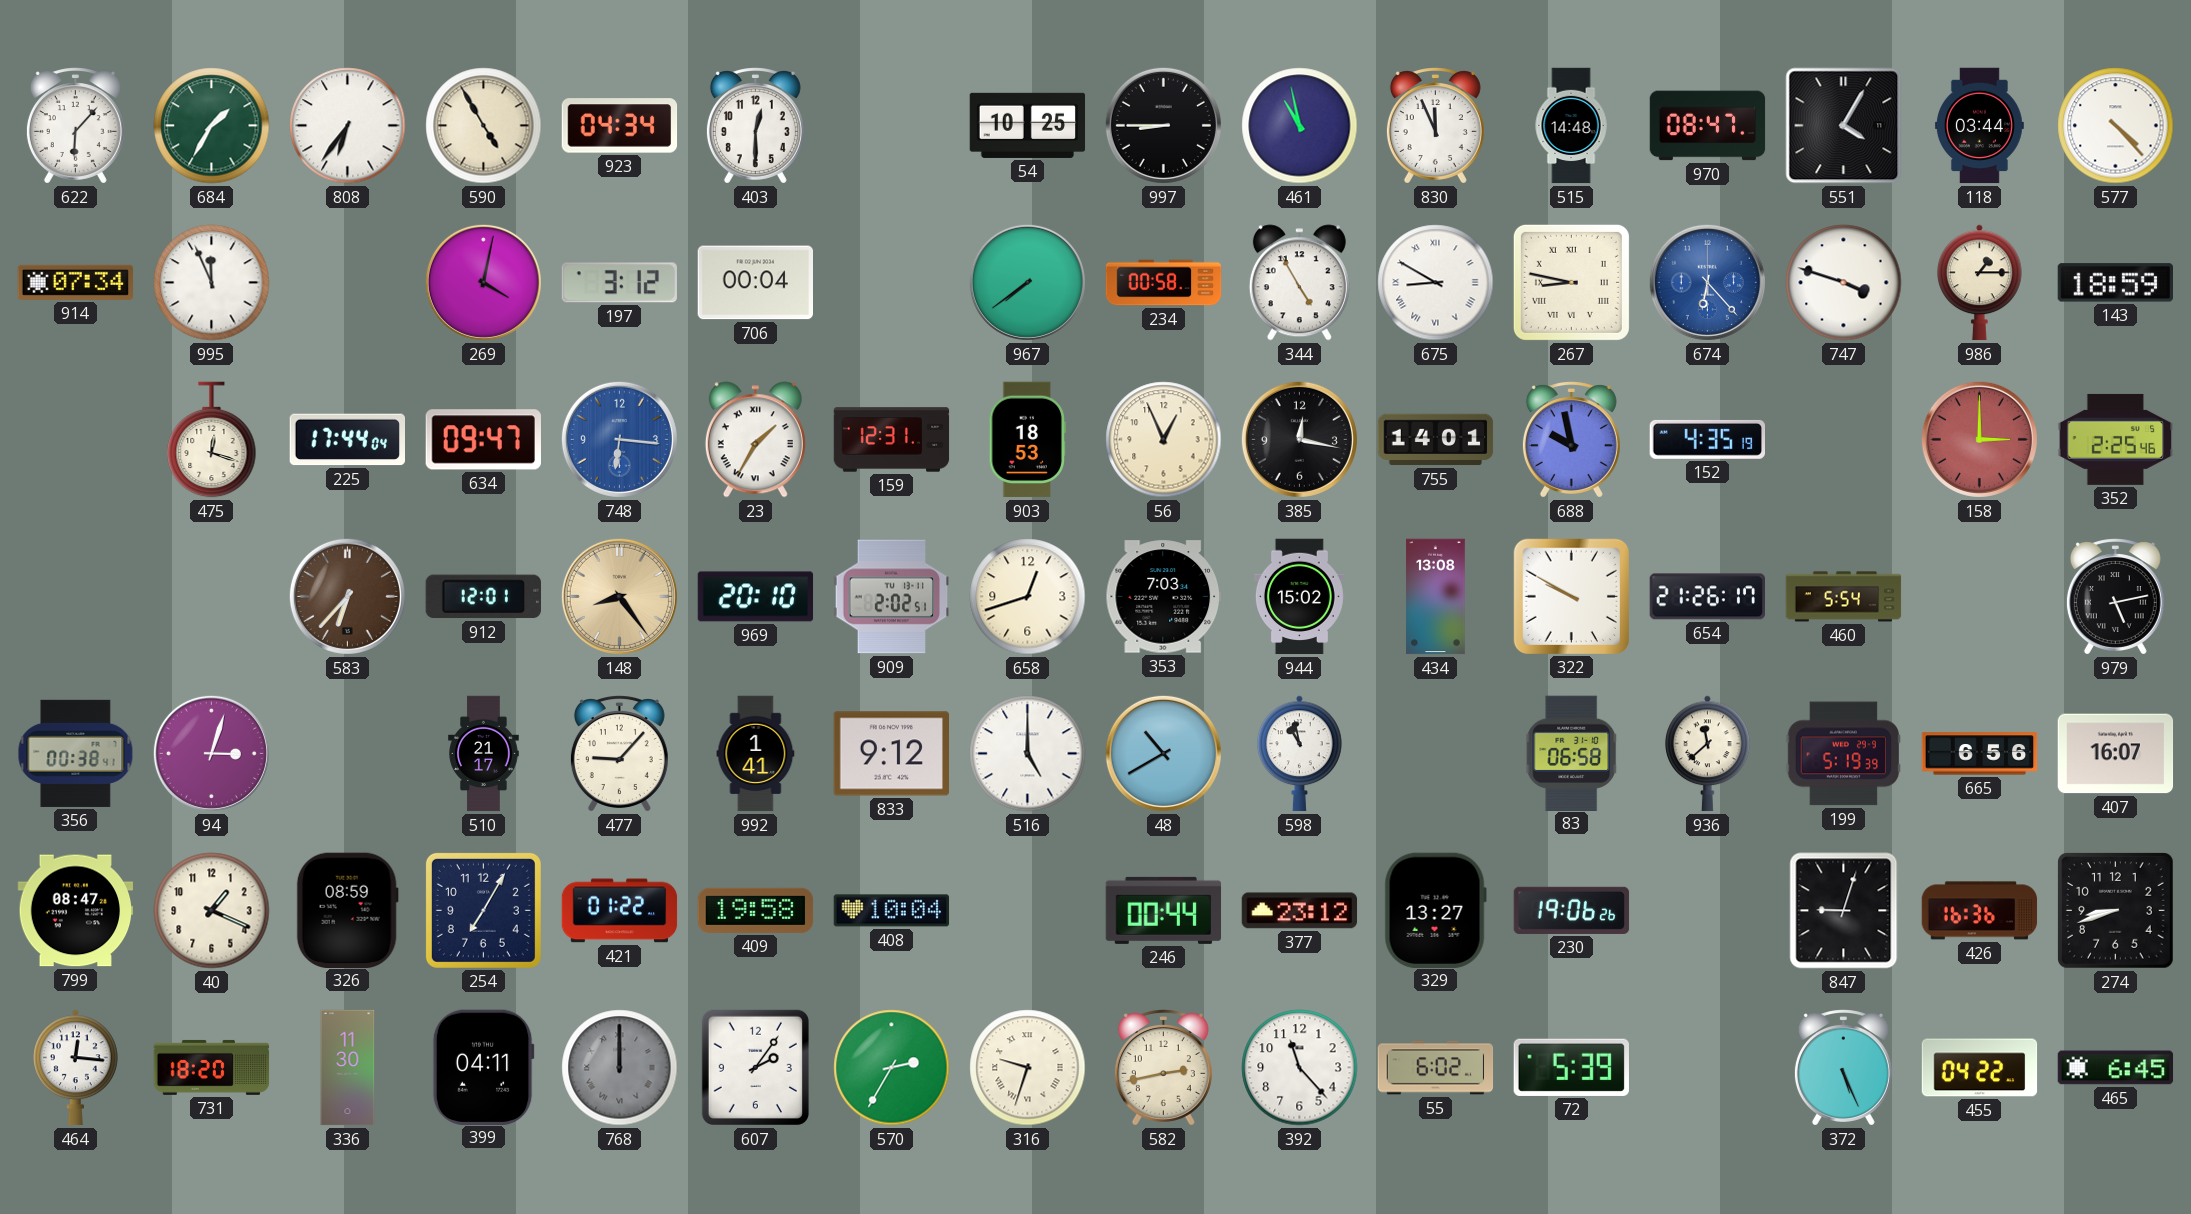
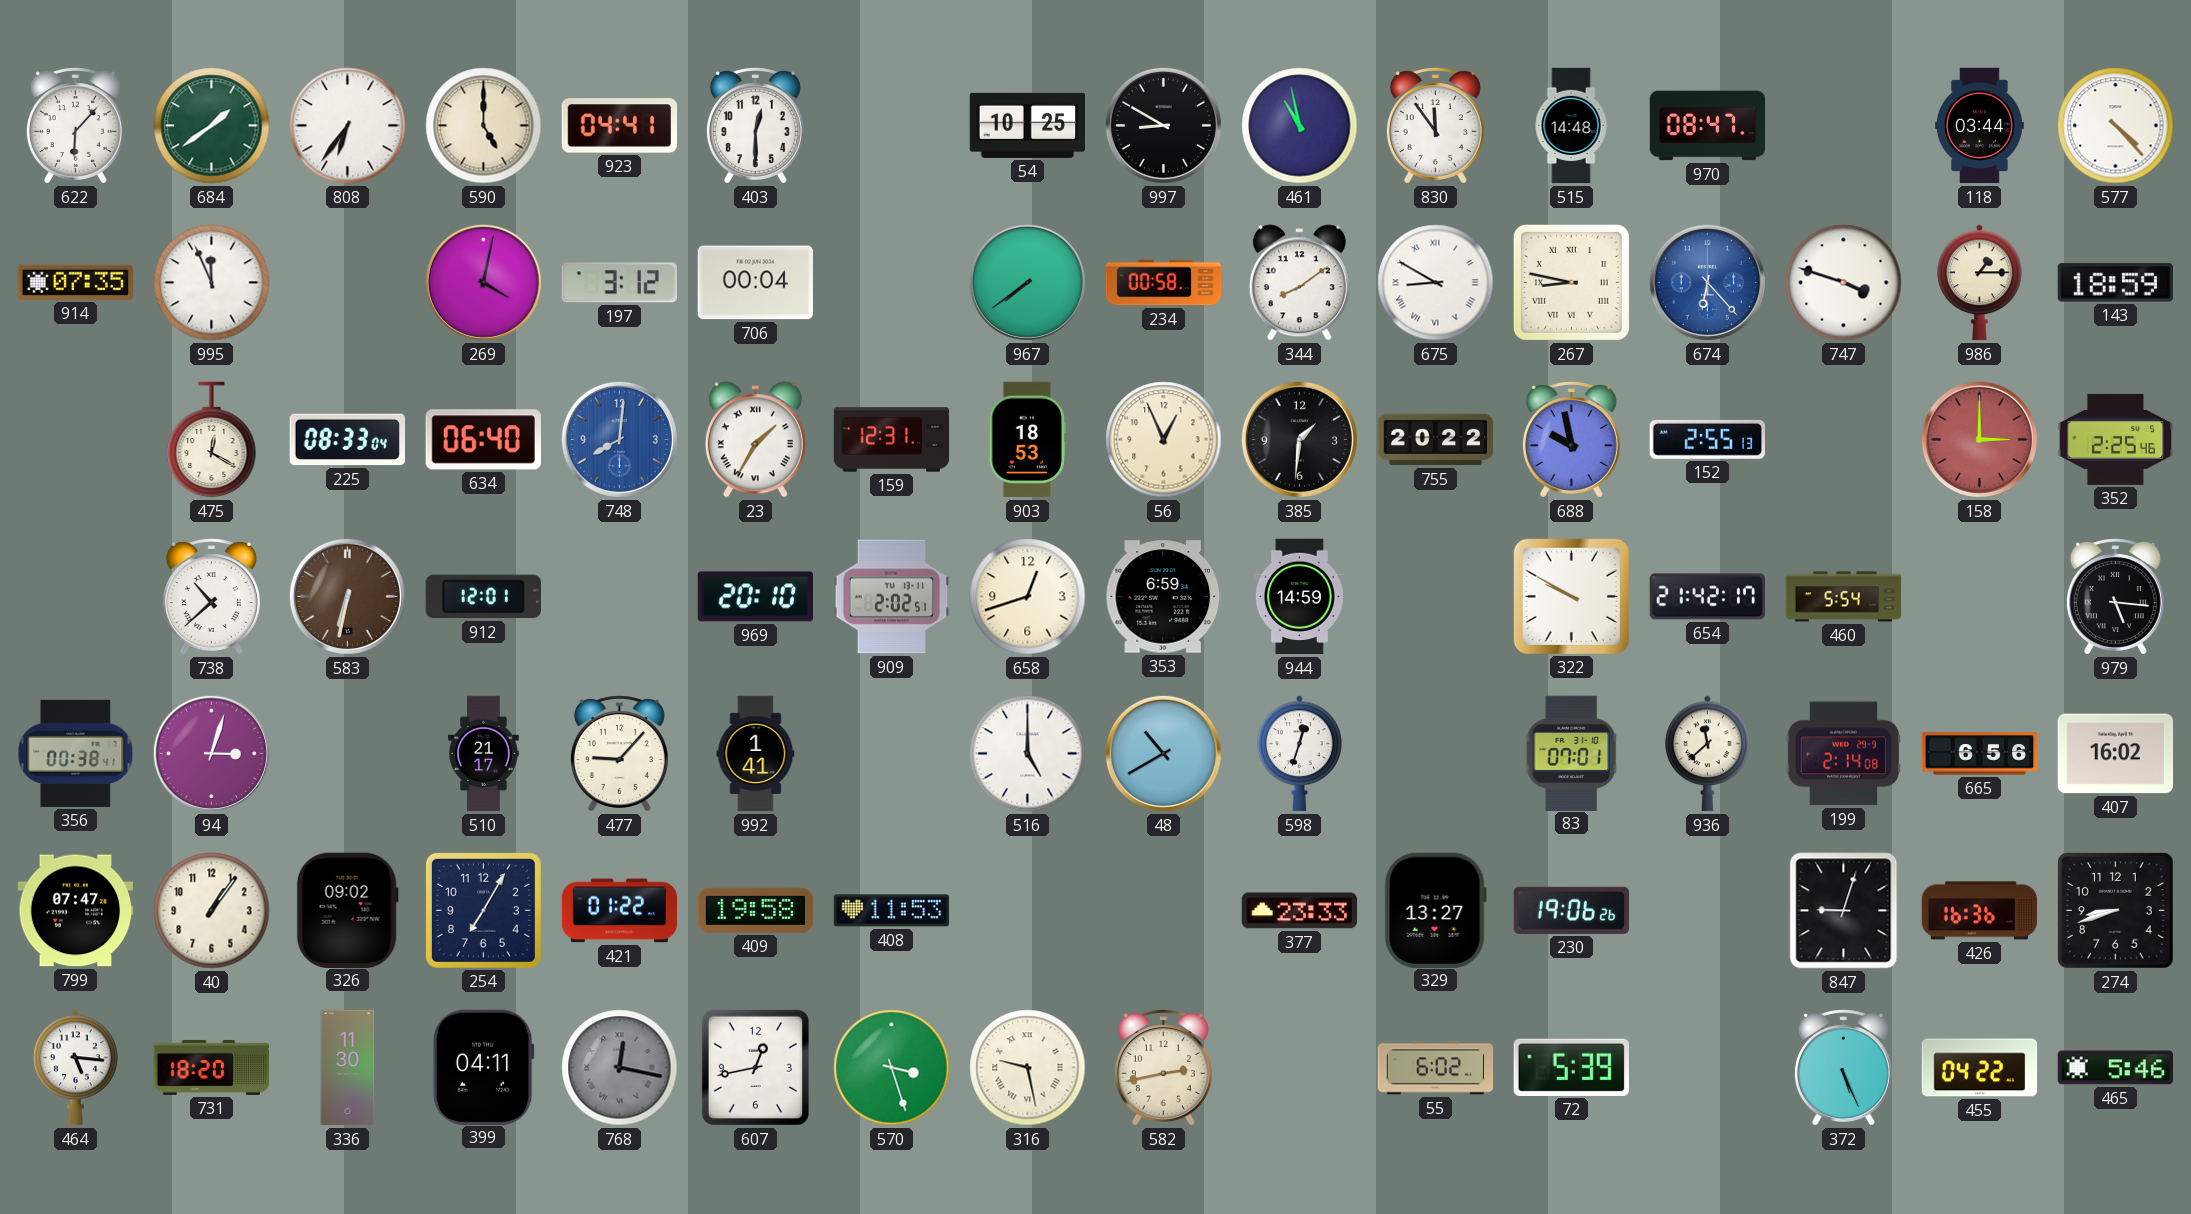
684: 1:35 -> 1:39 (212, 126)
590: 4:55 -> 5:00 (484, 126)
923: 04:34 -> 04:41 (620, 126)
997: 8:45 -> 8:50 (1163, 125)
830: 11:56 -> 11:54 (1435, 126)
551: 4:05 -> none (1844, 126)
914: 07:34 -> 07:35 (76, 282)
344: 4:55 -> 8:09 (1299, 283)
475: 12:18 -> 12:20 (212, 440)
225: 17:44 -> 08:33 (347, 440)
634: 09:47 -> 06:40 (483, 440)
748: 6:16 -> 8:01 (619, 439)
385: 12:17 -> 1:31 (1299, 439)
755: 14:01 -> 20:22 (1436, 440)
152: 4:35 -> 2:55 (1707, 439)
738: none -> 10:38 (211, 597)
583: 6:37 -> 6:32 (347, 596)
148: 8:24 -> none (619, 596)
353: 7:03 -> 6:59 (1164, 597)
944: 15:02 -> 14:59 (1299, 597)
434: 13:08 -> none (1436, 597)
654: 21:26 -> 21:42 (1707, 597)
979: 5:13 -> 5:16 (2115, 597)
833: 9:12 -> none (891, 754)
598: 10:58 -> 12:33 (1300, 754)
83: 06:58 -> 07:01 (1572, 753)
199: 5:19 -> 2:14 (1843, 754)
407: 16:07 -> 16:02 (2116, 754)
799: 08:47 -> 07:47 (76, 911)
40: 1:19 -> 1:06 (212, 911)
326: 08:59 -> 09:02 (347, 910)
408: 10:04 -> 11:53 (892, 911)
246: 00:44 -> none (1164, 910)
377: 23:12 -> 23:33 (1300, 911)
464: 12:16 -> 5:16 (76, 1068)
768: 12:00 -> 12:17 (620, 1068)
607: 2:06 -> 12:43 (755, 1067)
570: 2:35 -> 3:27 (892, 1068)
316: 9:33 -> 9:28 (1028, 1068)
392: 11:23 -> none (1300, 1068)
465: 6:45 -> 5:46 (2116, 1068)
